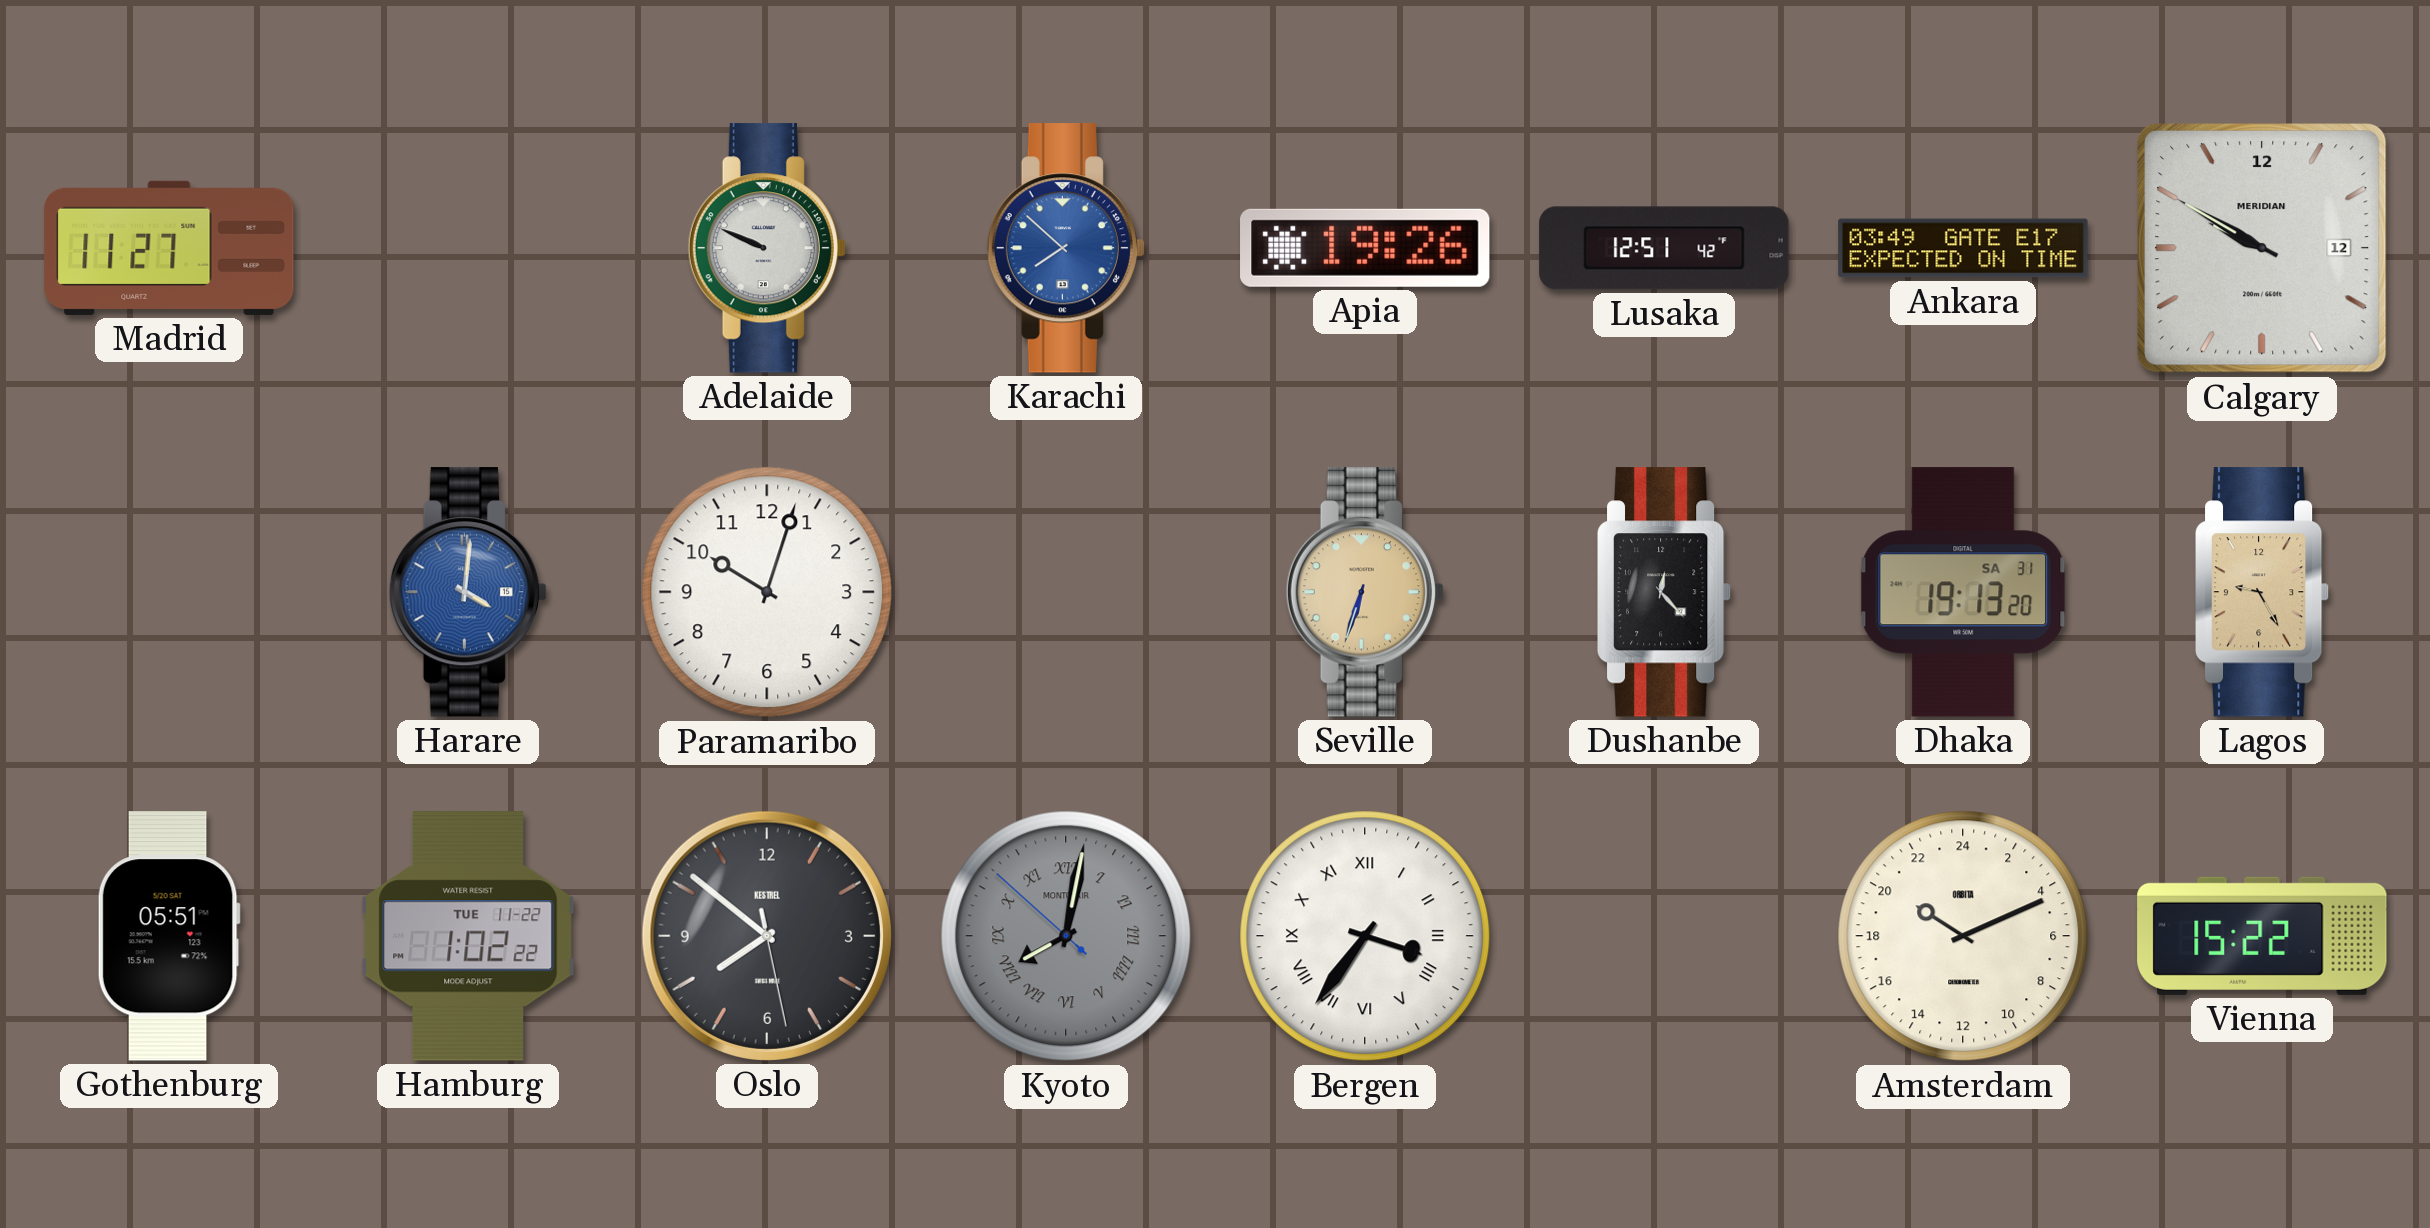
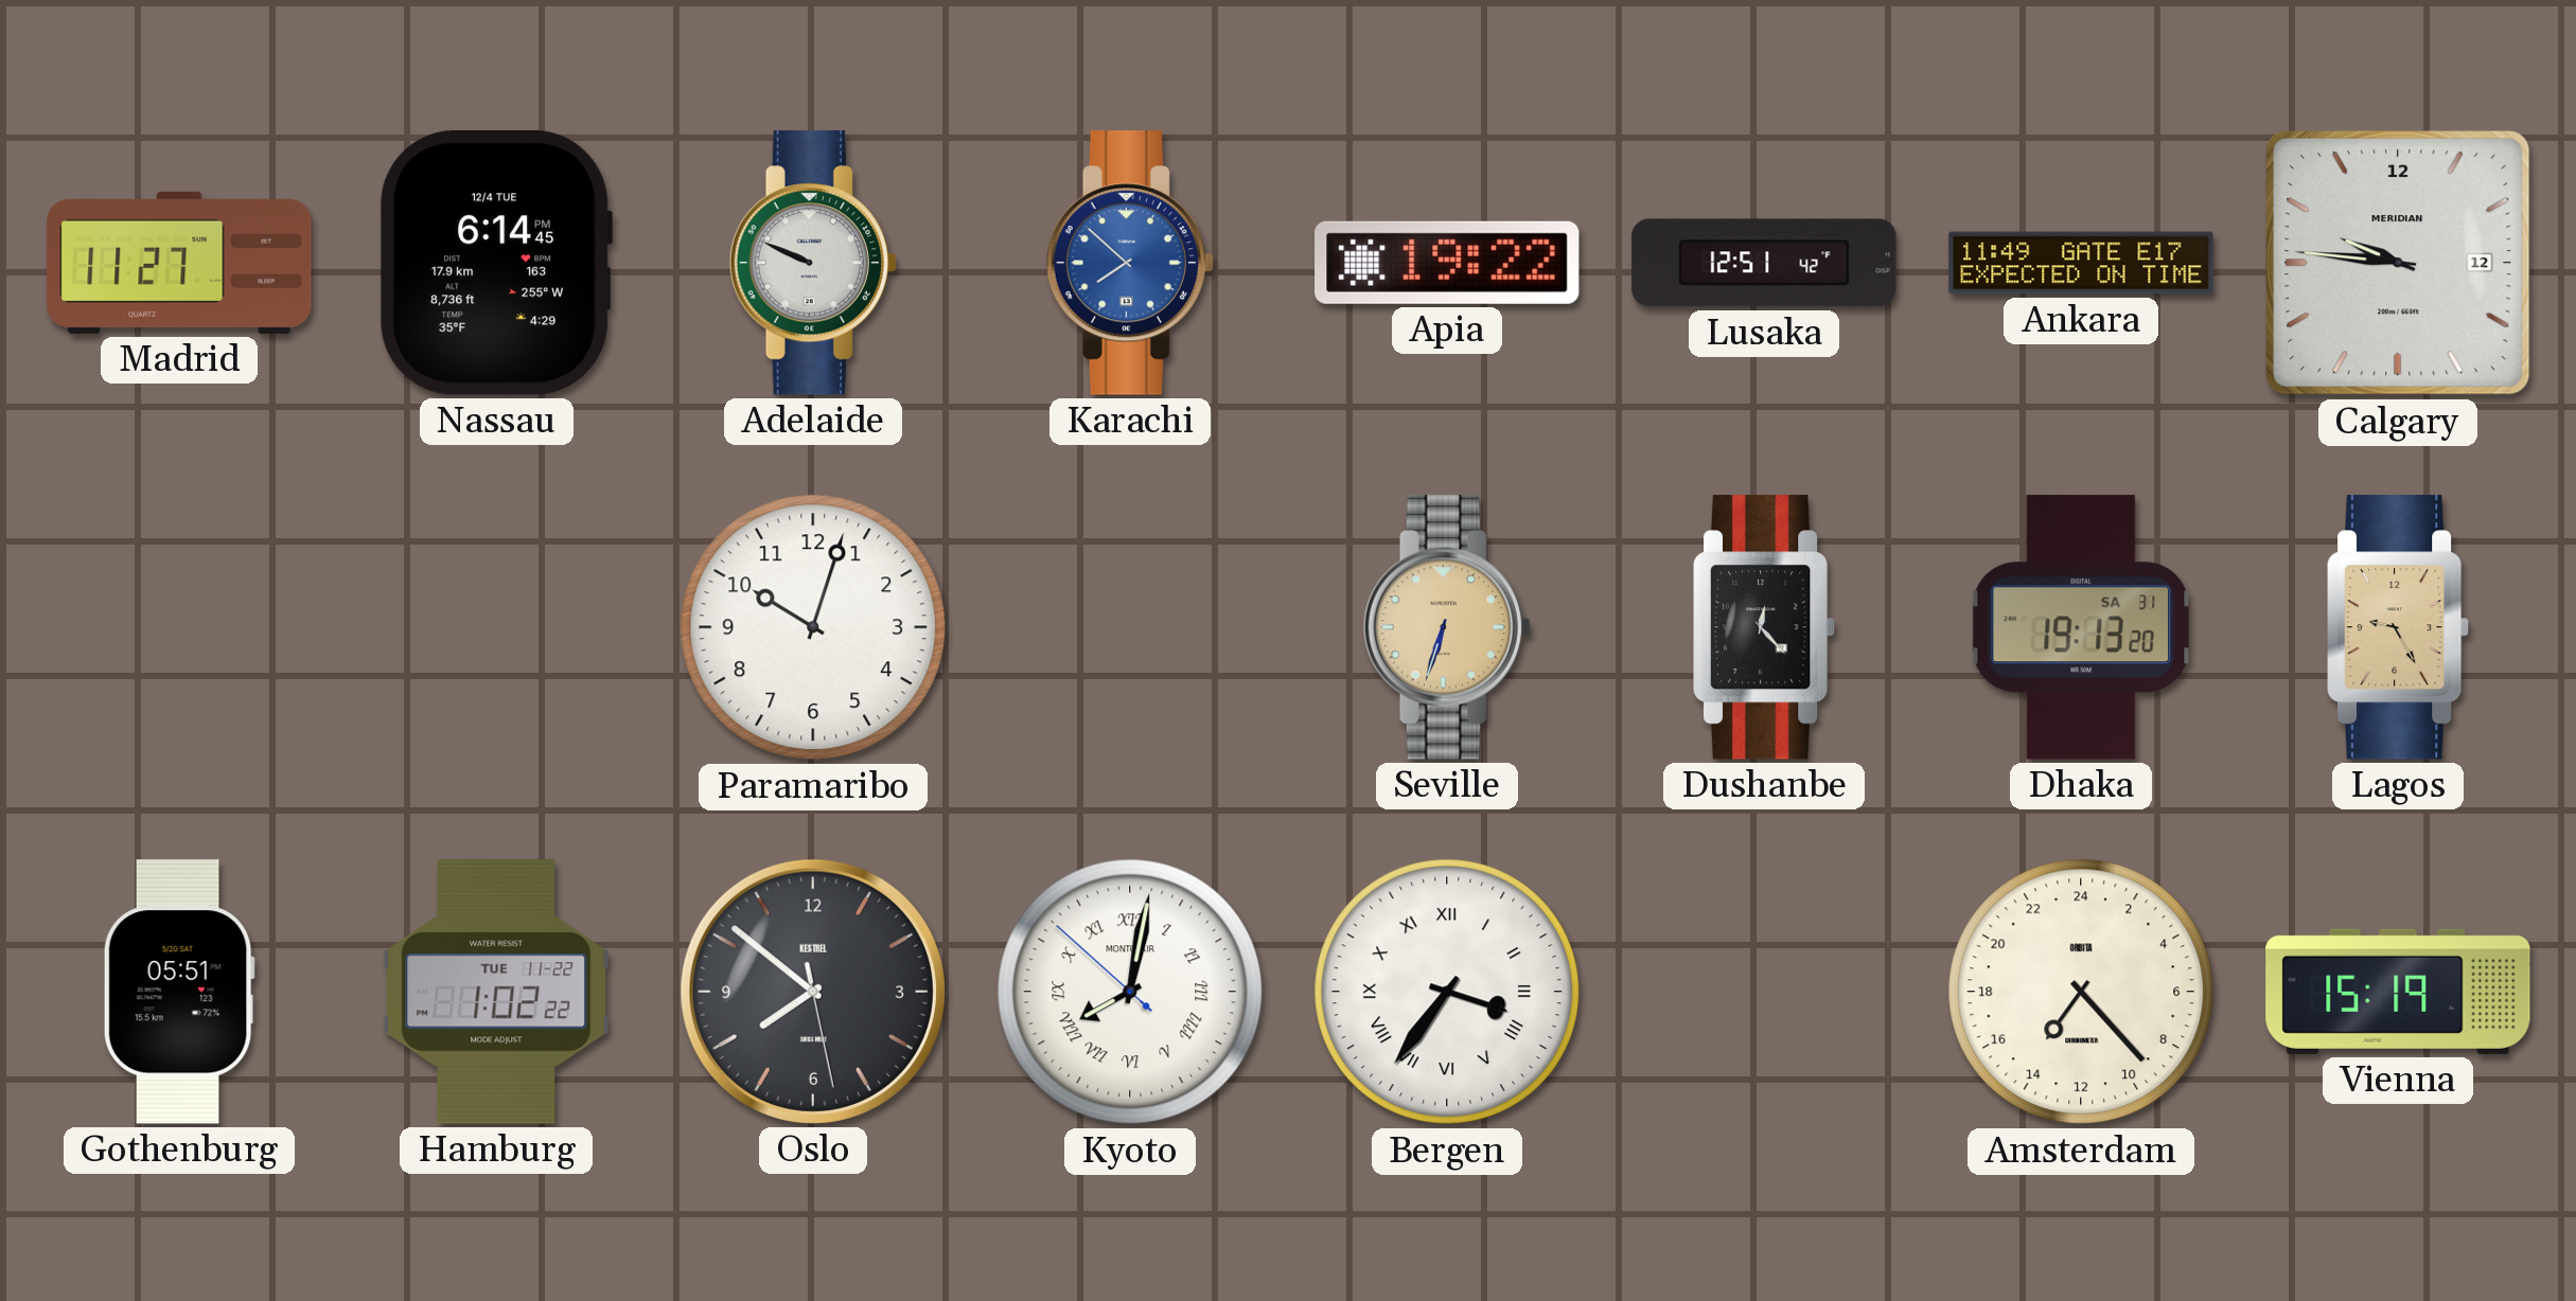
Nassau: none -> 6:14 (496, 264)
Apia: 19:26 -> 19:22 (1447, 263)
Ankara: 03:49 -> 11:49 (2081, 263)
Calgary: 9:50 -> 9:46 (2398, 263)
Harare: 4:01 -> none (468, 592)
Kyoto dial: grey -> white (1130, 992)
Amsterdam: 20:11 -> 14:23 (2081, 992)
Vienna: 15:22 -> 15:19 (2398, 992)
